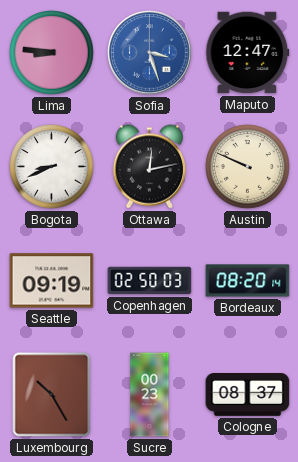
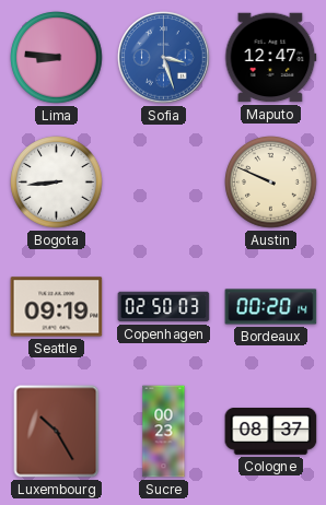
Bogota: 8:41 -> 8:44 (57, 183)
Ottawa: 12:13 -> none (150, 167)
Bordeaux: 08:20 -> 00:20 (271, 307)
